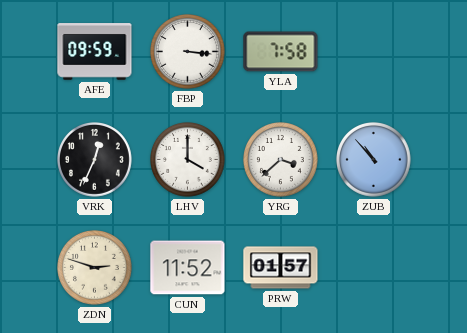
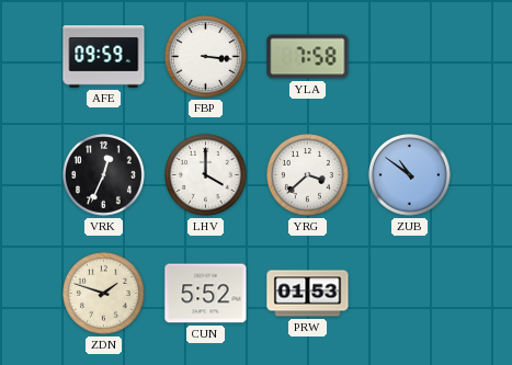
ZUB: 10:53 -> 10:51 (410, 175)
ZDN: 2:48 -> 1:48 (104, 294)
CUN: 11:52 -> 5:52 (206, 294)
PRW: 01:57 -> 01:53 (308, 294)
